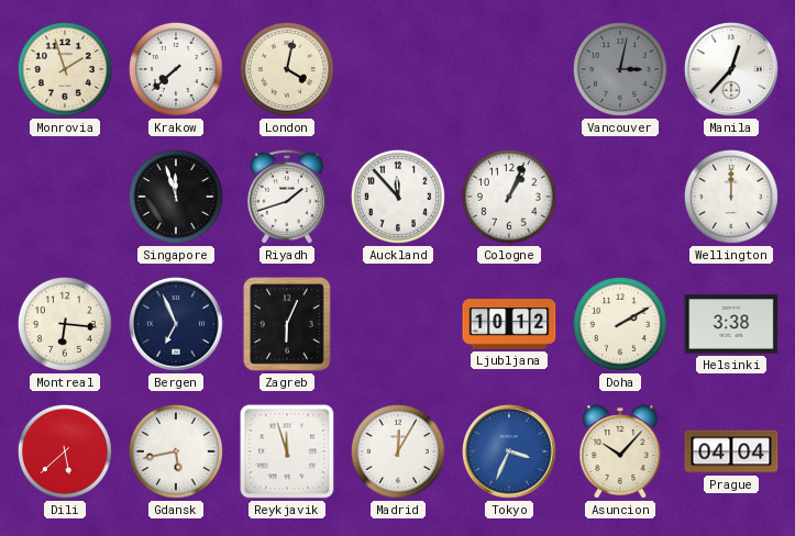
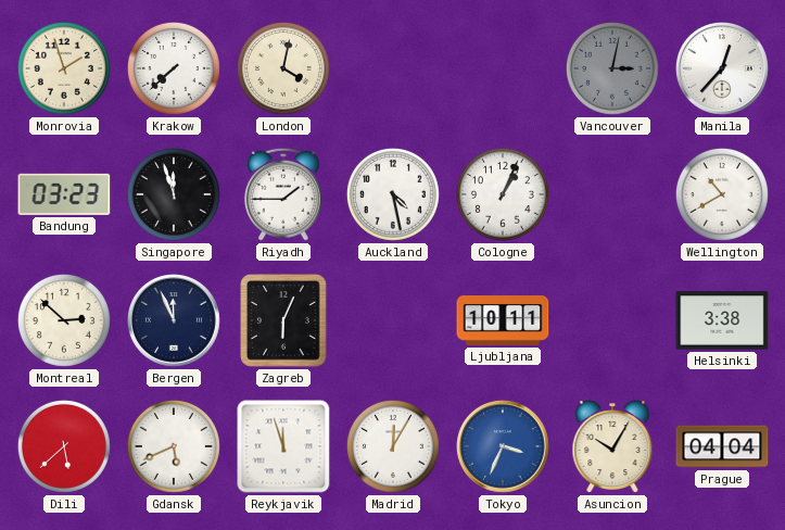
Bandung: none -> 03:23 (64, 194)
Riyadh: 1:42 -> 1:45 (283, 194)
Auckland: 11:53 -> 4:28 (393, 194)
Wellington: 12:00 -> 10:40 (722, 194)
Montreal: 6:16 -> 2:52 (64, 320)
Bergen: 6:56 -> 11:56 (175, 321)
Ljubljana: 10:12 -> 10:11 (503, 321)
Doha: 2:10 -> none (620, 324)
Gdansk: 5:43 -> 5:41 (174, 446)
Asuncion: 10:07 -> 10:05 (612, 446)
